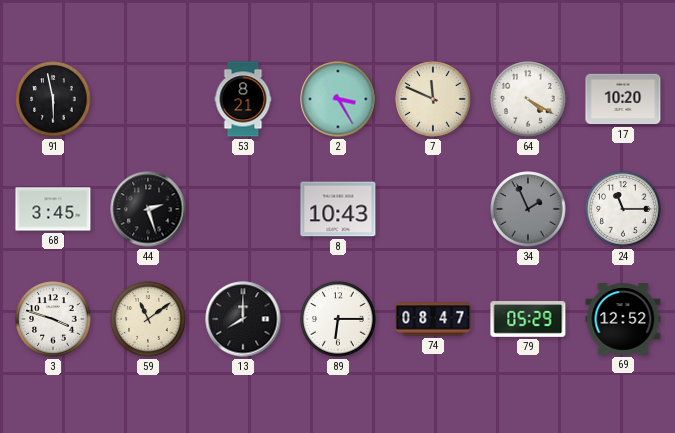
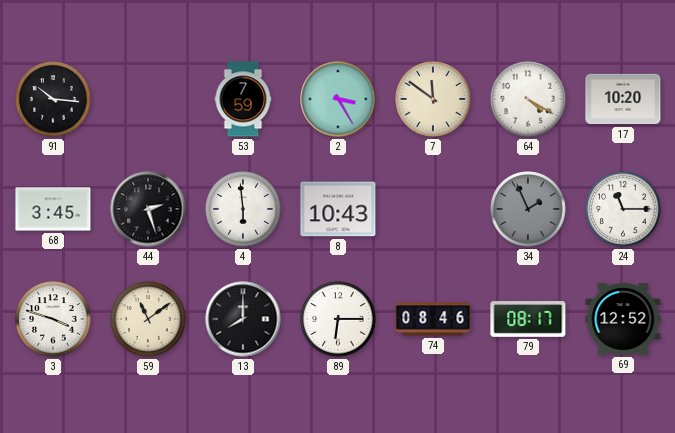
91: 5:58 -> 10:16 (53, 99)
53: 8:21 -> 7:59 (243, 99)
7: 11:49 -> 11:51 (433, 99)
4: none -> 5:59 (243, 209)
74: 08:47 -> 08:46 (433, 319)
79: 05:29 -> 08:17 (528, 320)
